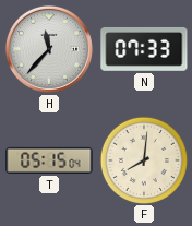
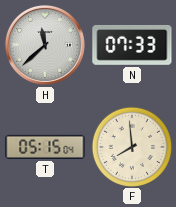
H: 11:37 -> 11:38 (45, 45)
F: 8:01 -> 7:59 (131, 146)
